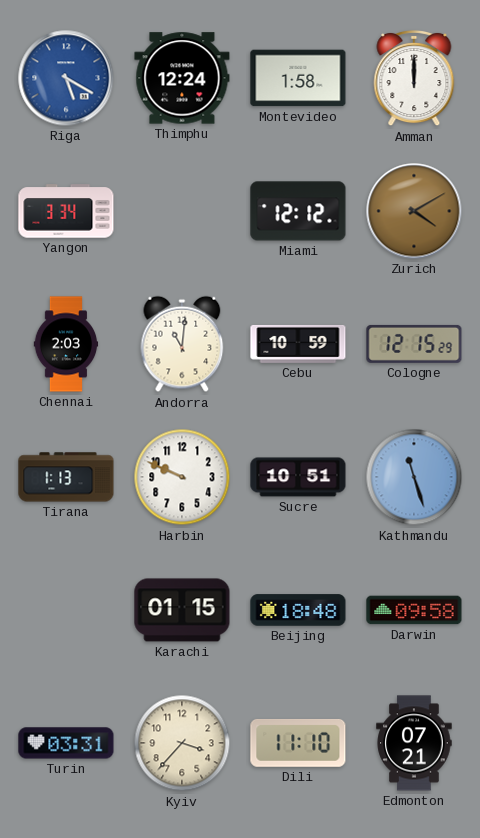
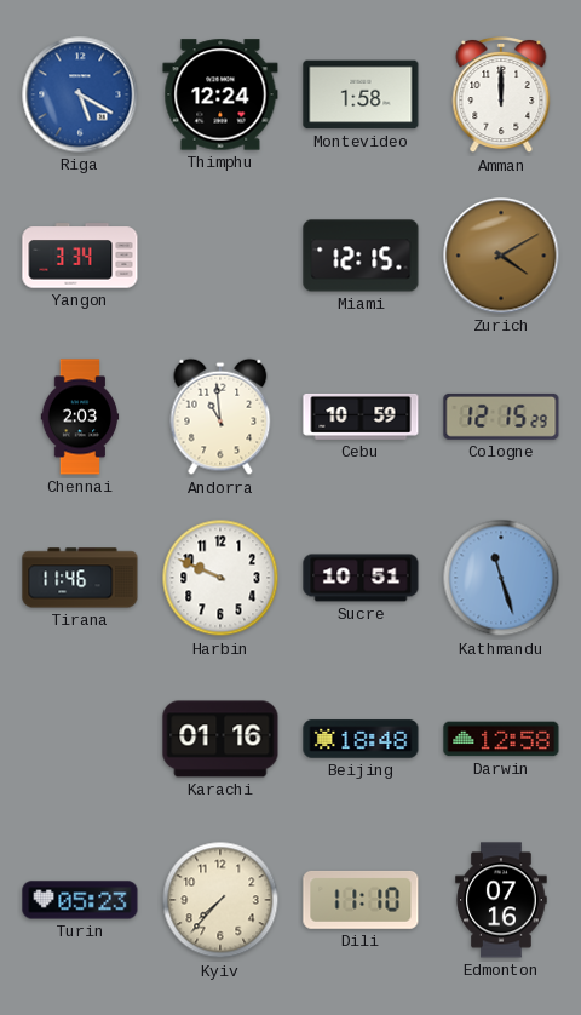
Miami: 12:12 -> 12:15 (361, 256)
Andorra: 11:01 -> 10:59 (220, 417)
Tirana: 1:13 -> 11:46 (80, 578)
Karachi: 01:15 -> 01:16 (220, 739)
Darwin: 09:58 -> 12:58 (501, 739)
Turin: 03:31 -> 05:23 (80, 900)
Kyiv: 3:37 -> 7:37 (220, 900)
Edmonton: 07:21 -> 07:16 (501, 900)
